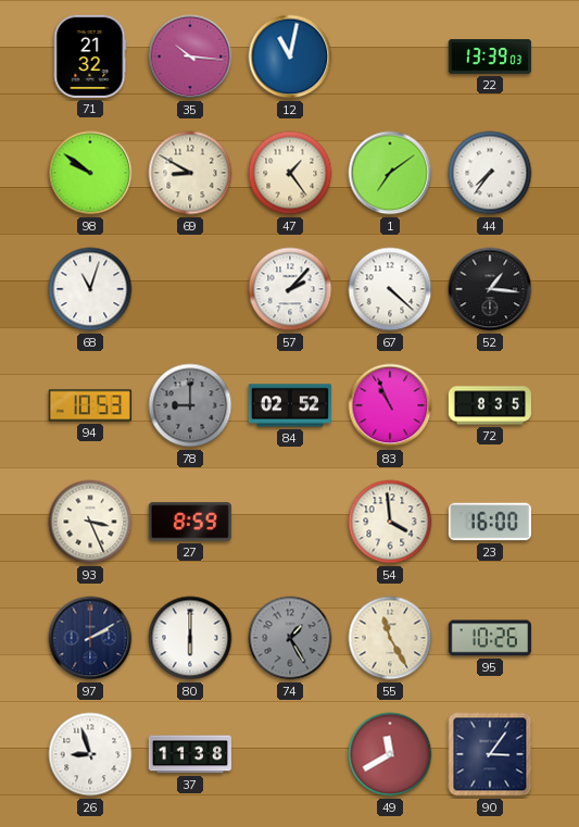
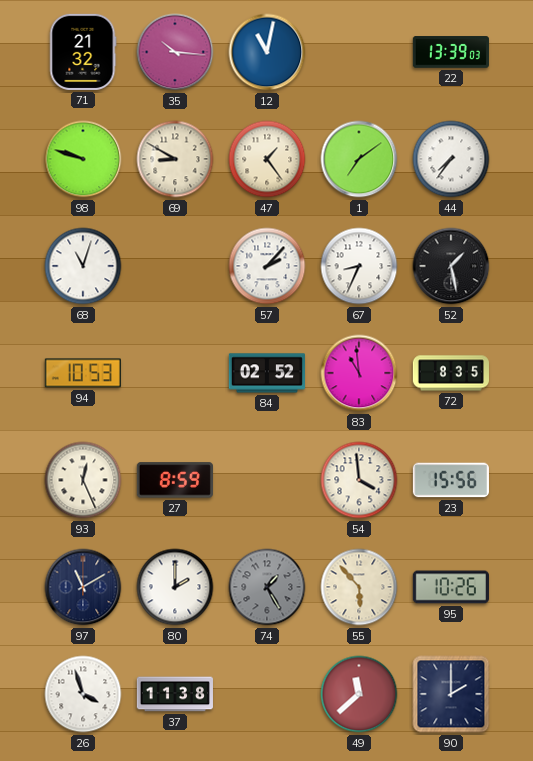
98: 9:51 -> 9:48 (83, 159)
67: 4:22 -> 8:34 (359, 266)
52: 1:16 -> 1:28 (451, 266)
78: 9:00 -> none (190, 405)
83: 10:56 -> 10:59 (359, 373)
93: 3:26 -> 12:26 (83, 480)
23: 16:00 -> 15:56 (451, 480)
97: 2:10 -> 11:10 (83, 587)
80: 6:00 -> 2:00 (175, 587)
55: 11:25 -> 5:53 (359, 587)
26: 8:57 -> 3:57 (83, 694)
49: 11:40 -> 11:38 (359, 694)
90: 3:06 -> 2:00 (451, 694)
